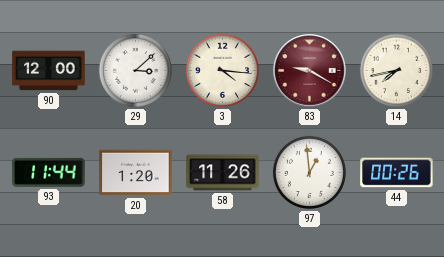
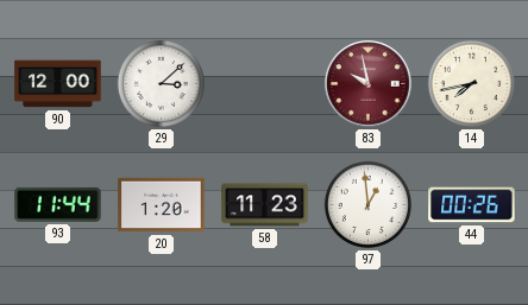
3: 4:16 -> none (222, 70)
83: 9:20 -> 9:58 (369, 84)
58: 11:26 -> 11:23 (265, 205)
